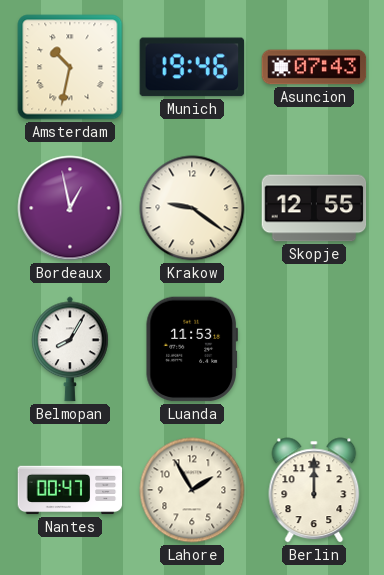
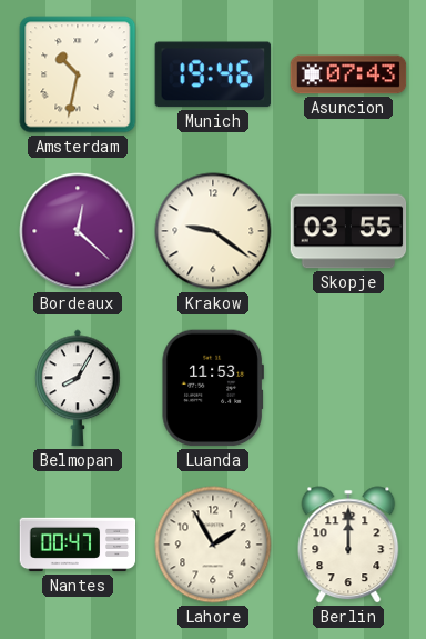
Bordeaux: 12:58 -> 12:22 (78, 231)
Skopje: 12:55 -> 03:55 (348, 231)
